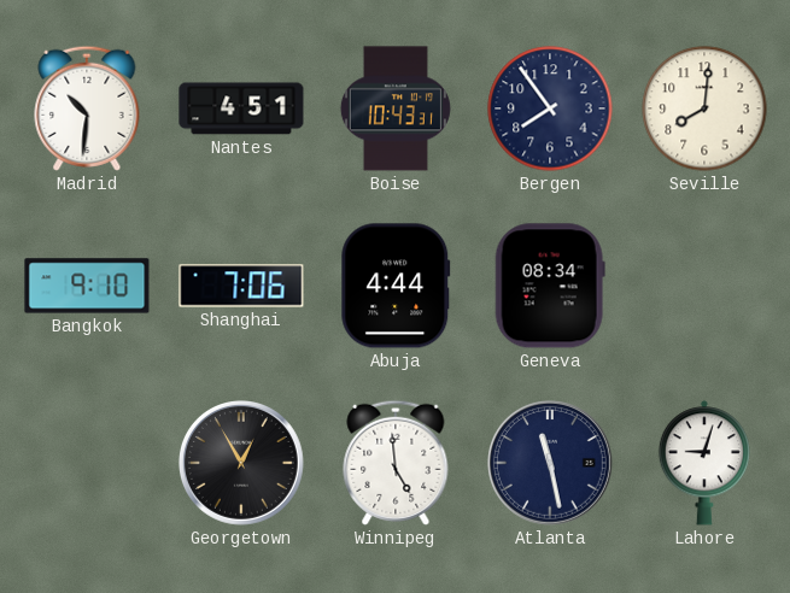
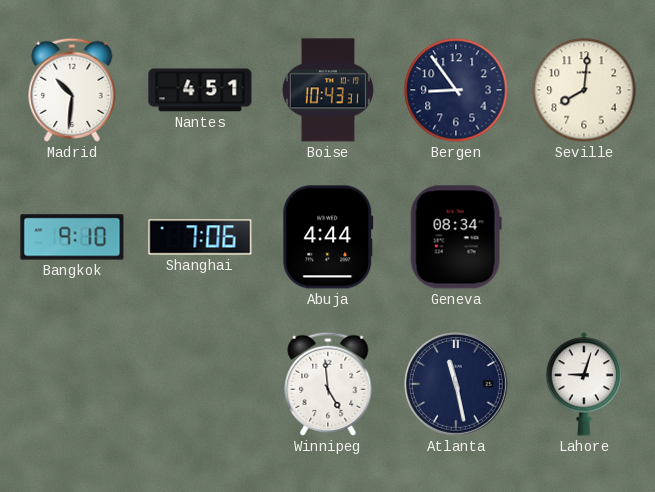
Bergen: 7:54 -> 8:54 (456, 90)
Georgetown: 12:55 -> none (242, 464)
